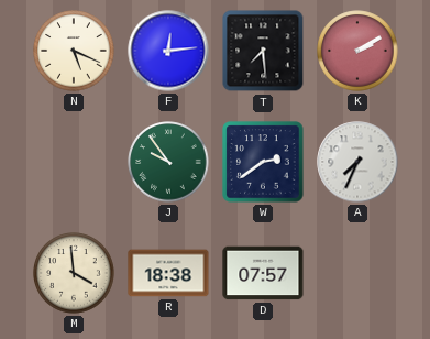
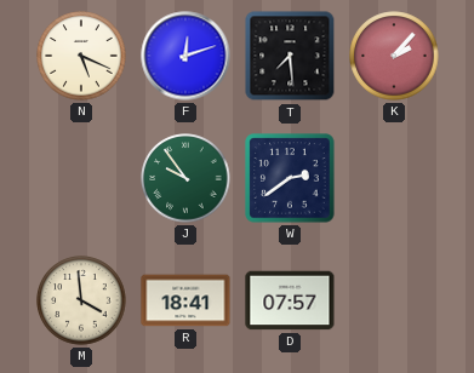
F: 12:14 -> 12:12 (185, 56)
K: 2:10 -> 2:07 (394, 56)
A: 7:34 -> none (357, 162)
R: 18:38 -> 18:41 (185, 300)
